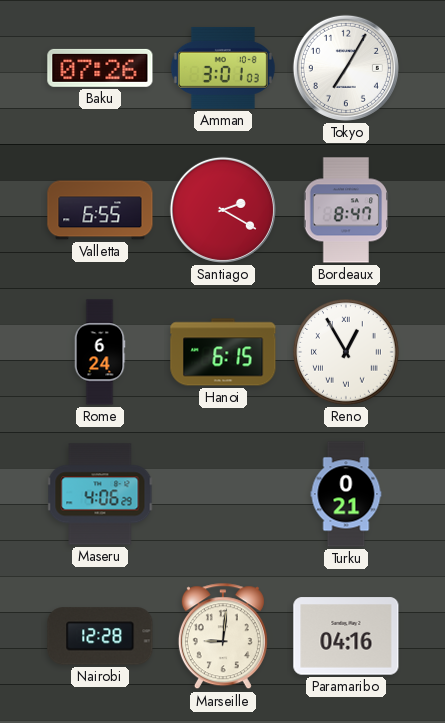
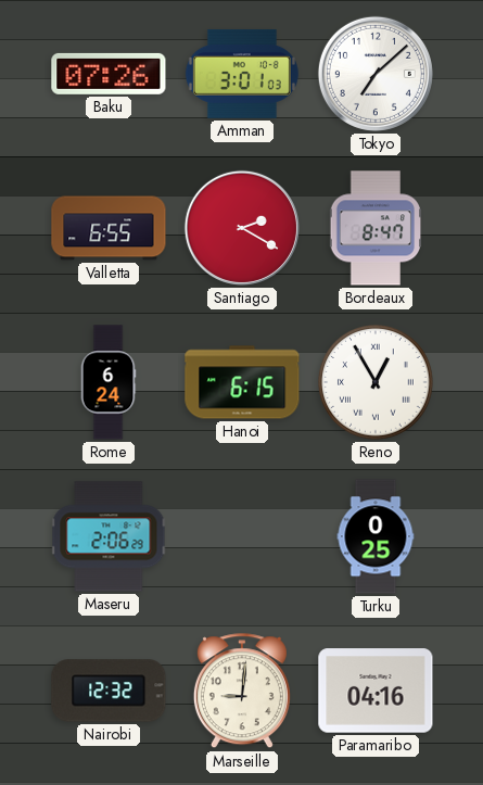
Tokyo: 7:05 -> 7:08 (376, 74)
Maseru: 4:06 -> 2:06 (109, 536)
Turku: 0:21 -> 0:25 (376, 536)
Nairobi: 12:28 -> 12:32 (109, 691)
